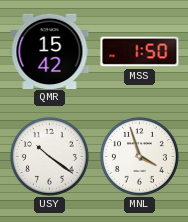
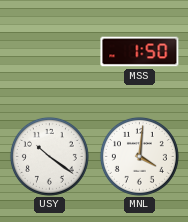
QMR: 15:42 -> none (50, 51)
MNL: 3:57 -> 4:01 (139, 156)
